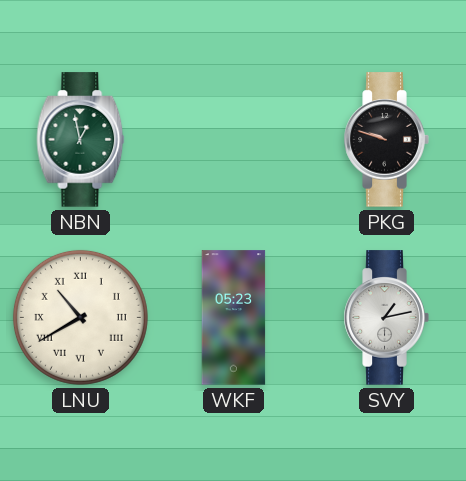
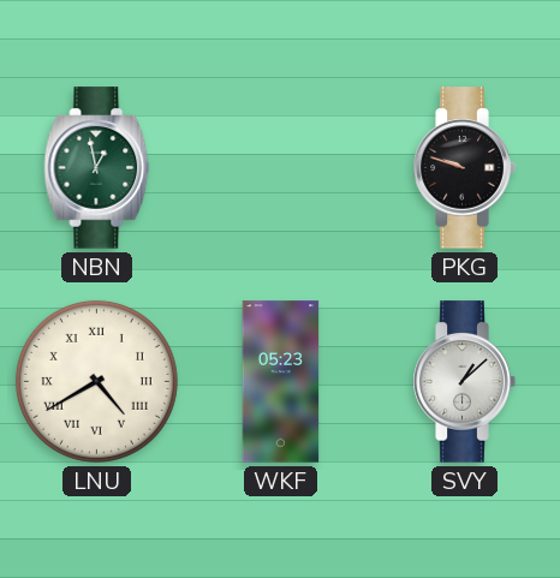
LNU: 10:40 -> 4:40 (96, 381)
SVY: 1:13 -> 1:08 (464, 382)
